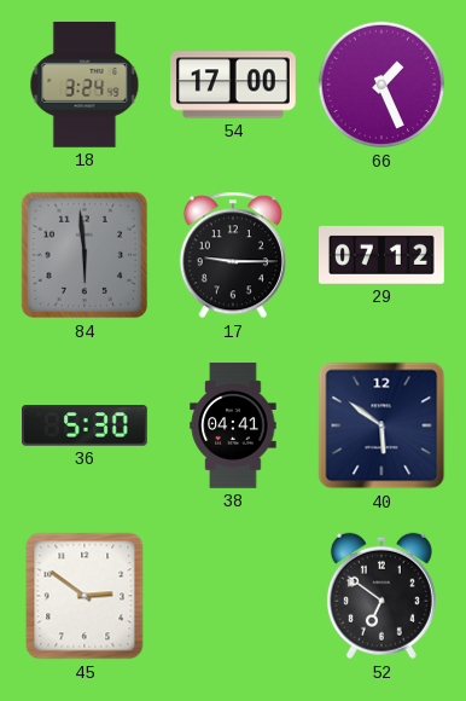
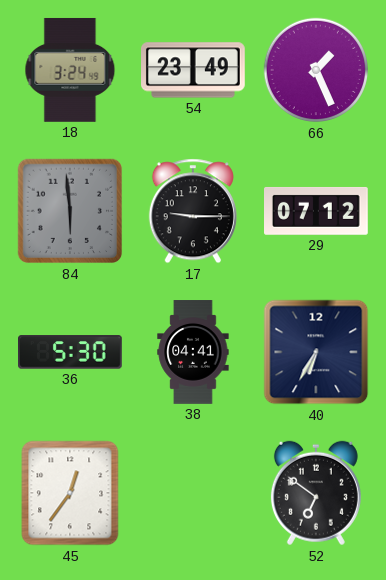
54: 17:00 -> 23:49 (194, 70)
40: 5:51 -> 6:35 (316, 352)
45: 2:51 -> 12:36 (70, 493)
